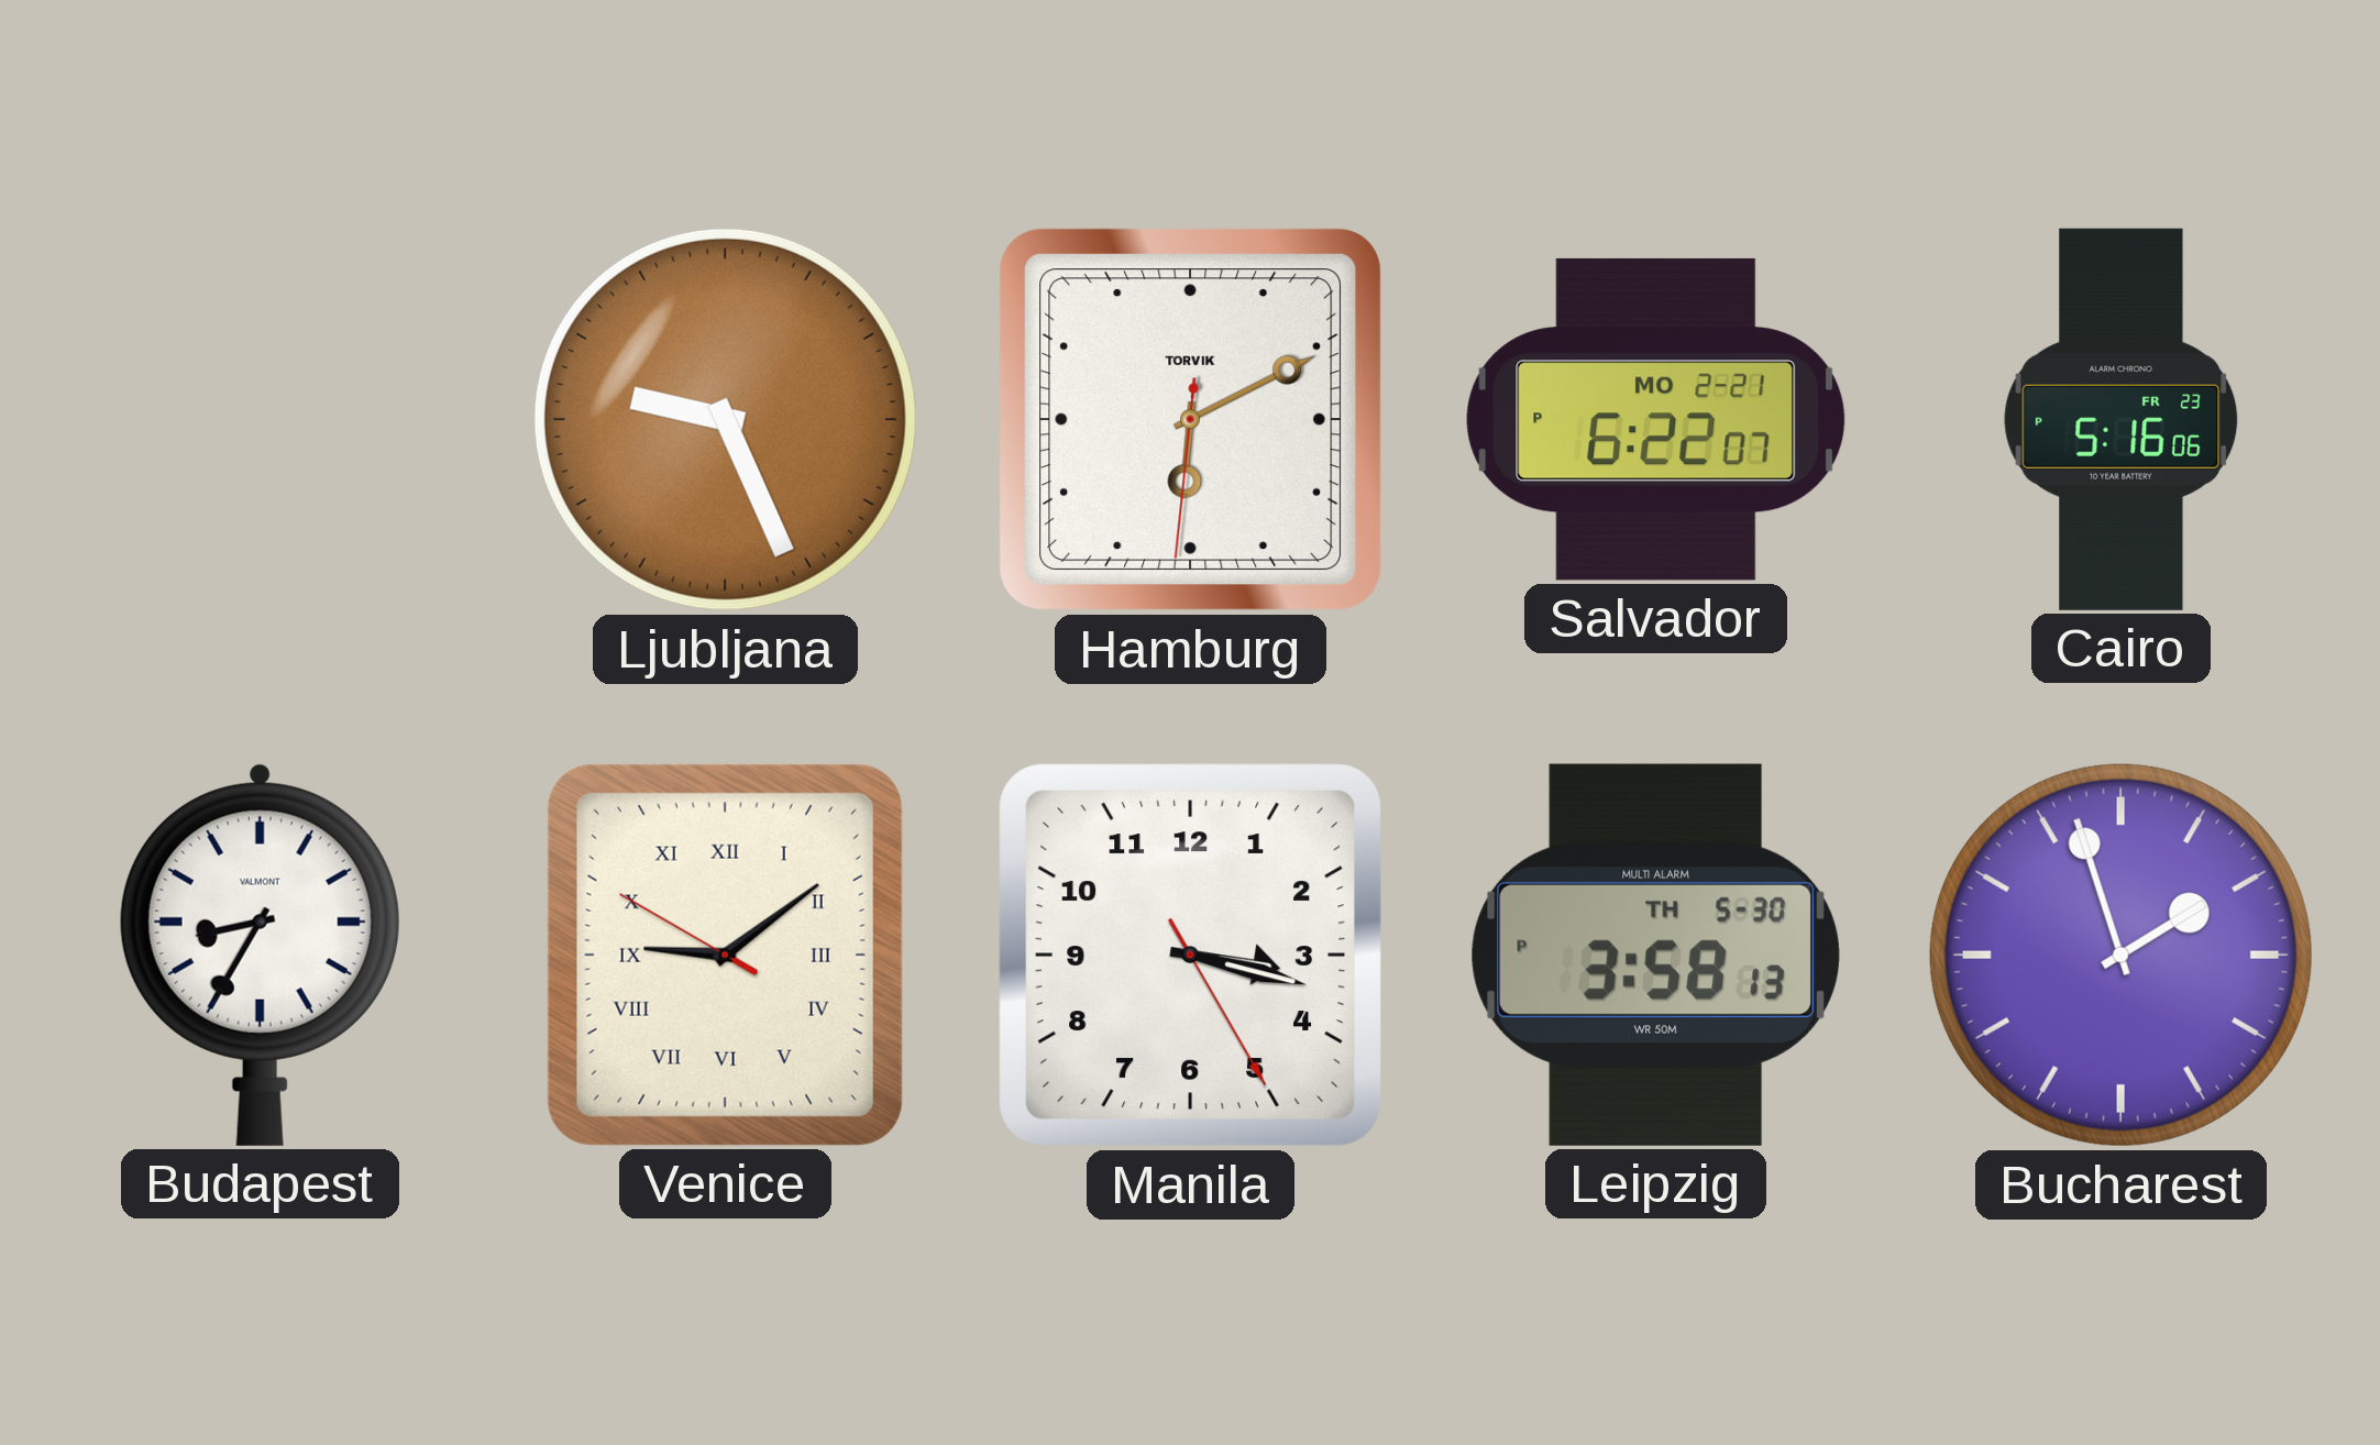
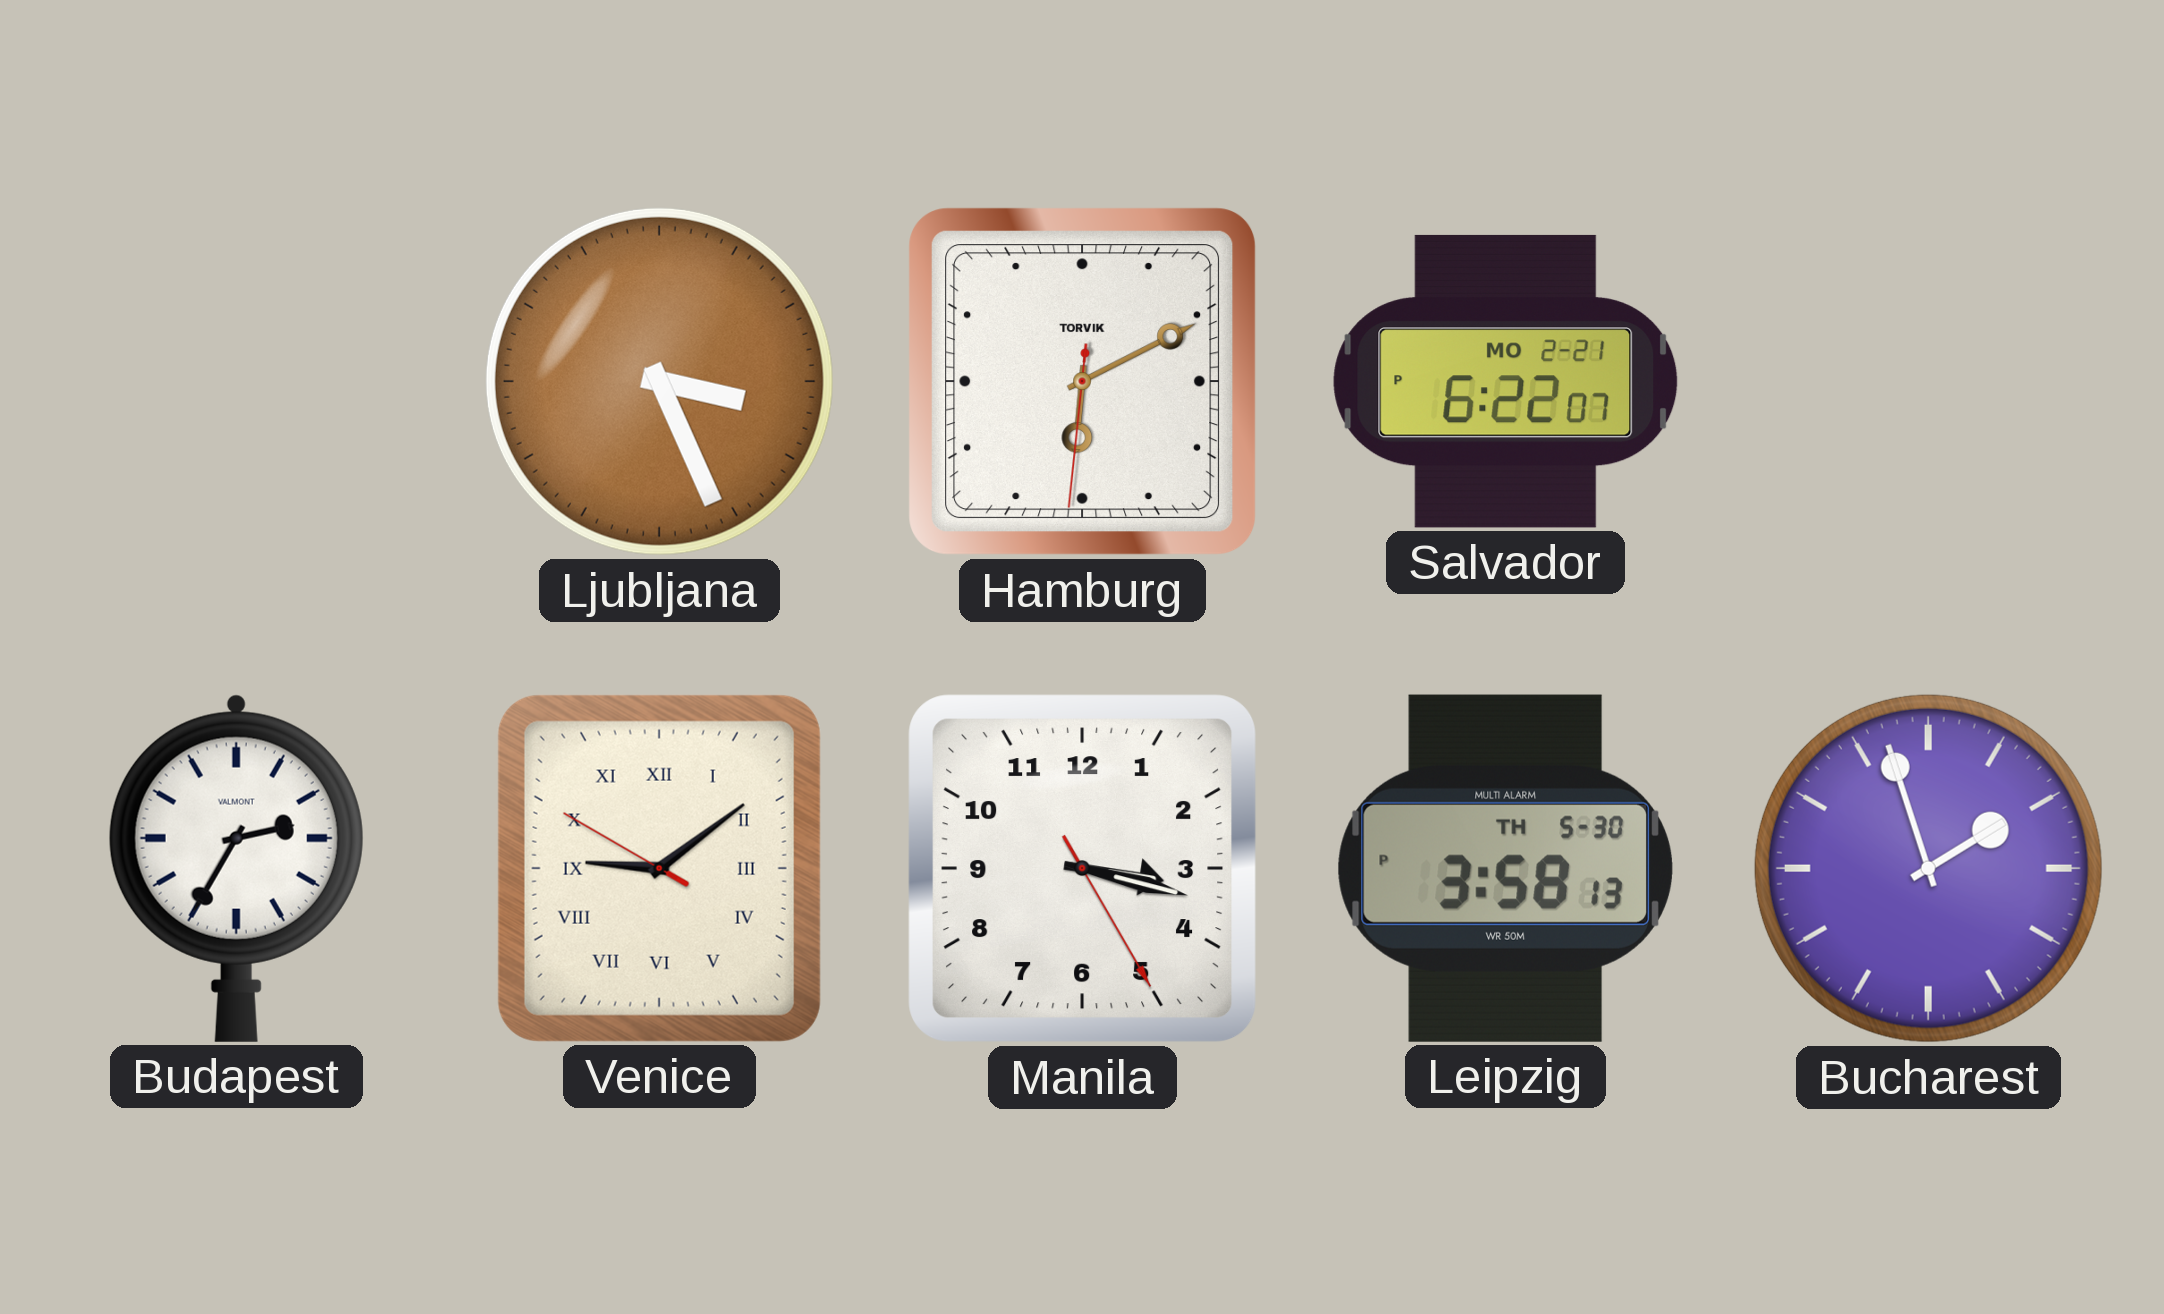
Ljubljana: 9:26 -> 3:26 (659, 381)
Cairo: 5:16 -> none (2122, 419)
Budapest: 8:35 -> 2:35 (236, 868)
